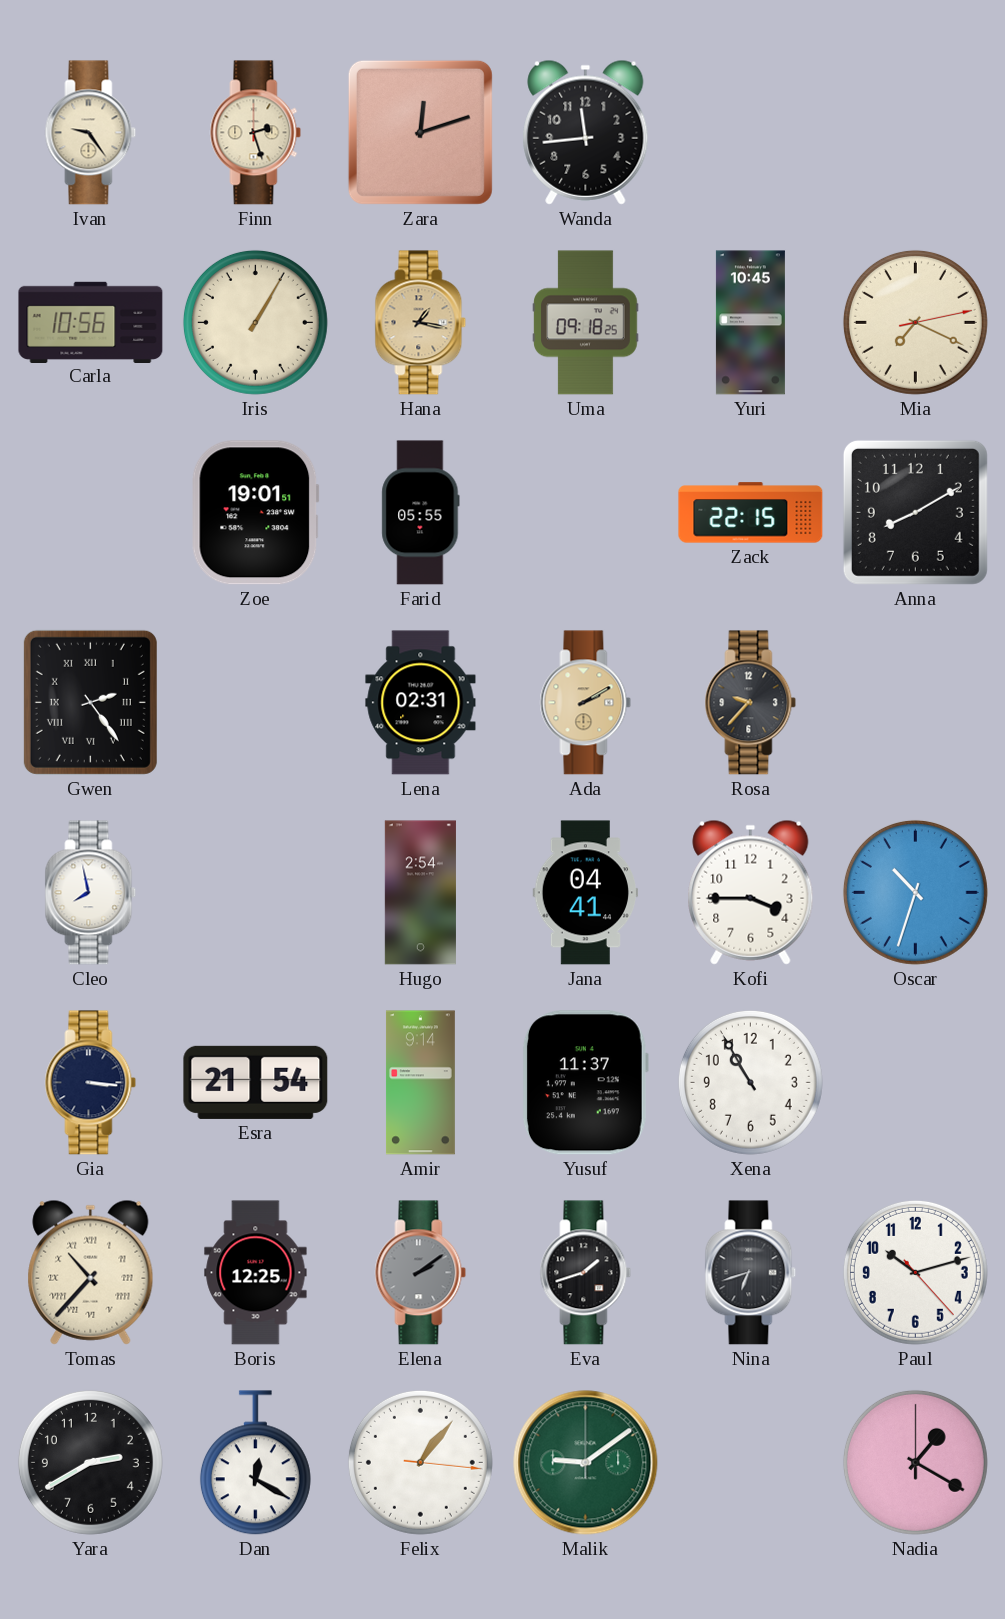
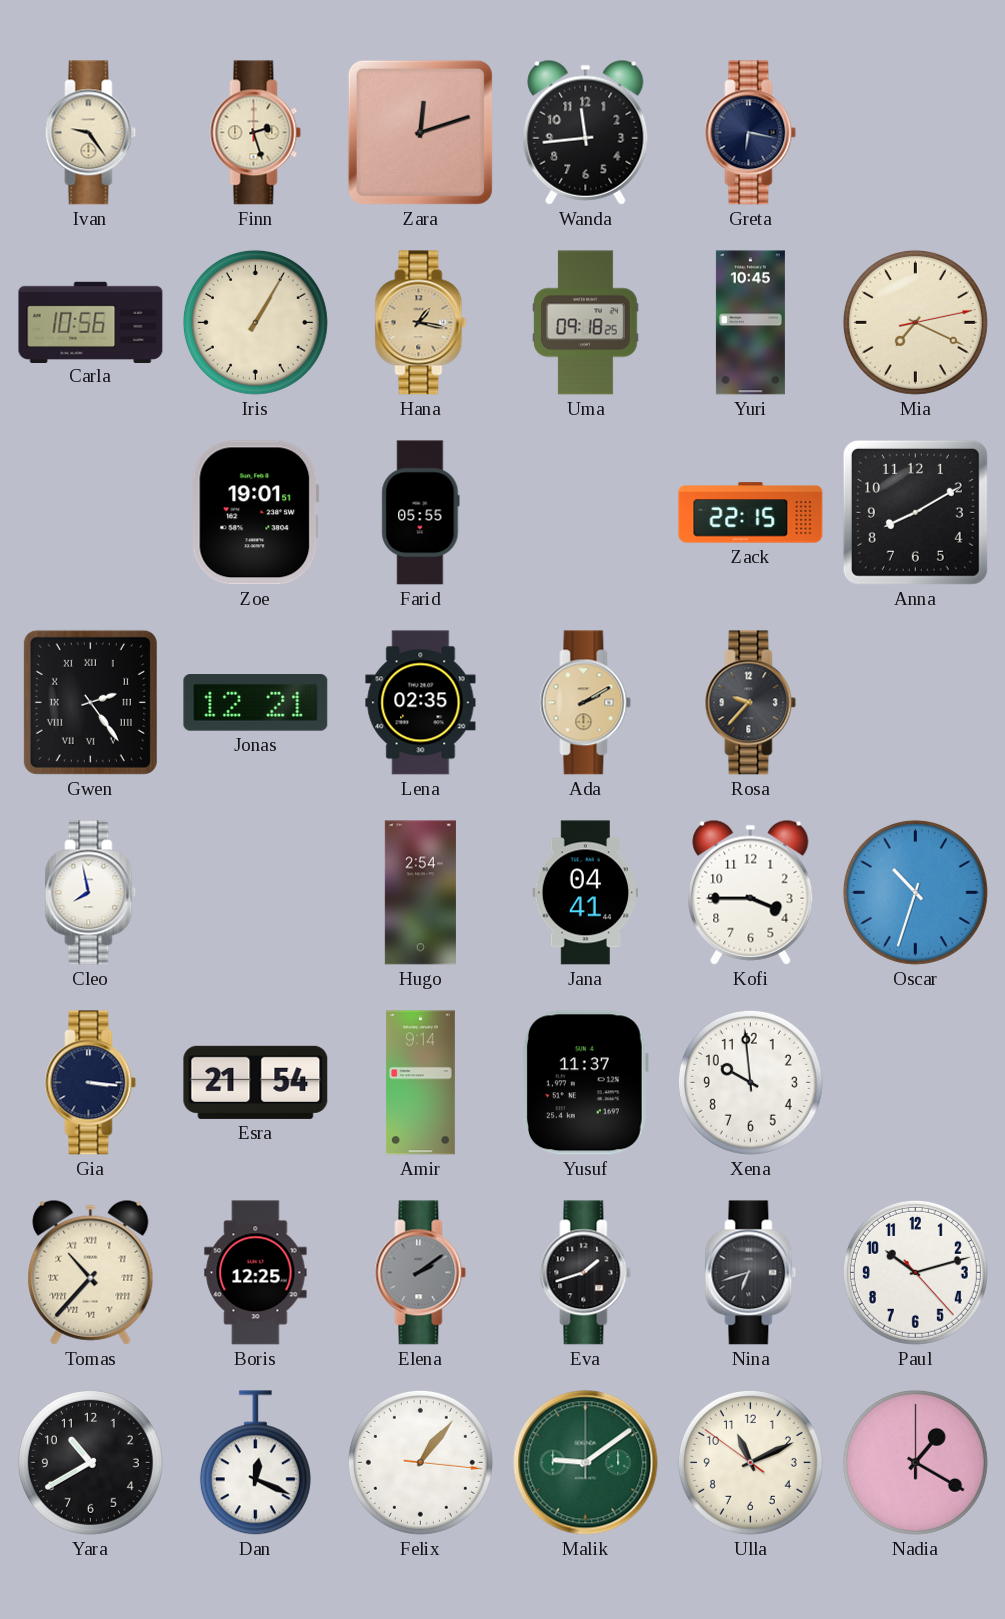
Greta: none -> 6:17 (751, 133)
Jonas: none -> 12:21 (256, 703)
Lena: 02:31 -> 02:35 (421, 703)
Xena: 10:55 -> 9:59 (750, 1082)
Yara: 2:40 -> 10:40 (90, 1462)
Dan: 12:20 -> 12:19 (255, 1463)
Ulla: none -> 11:10 (750, 1462)
